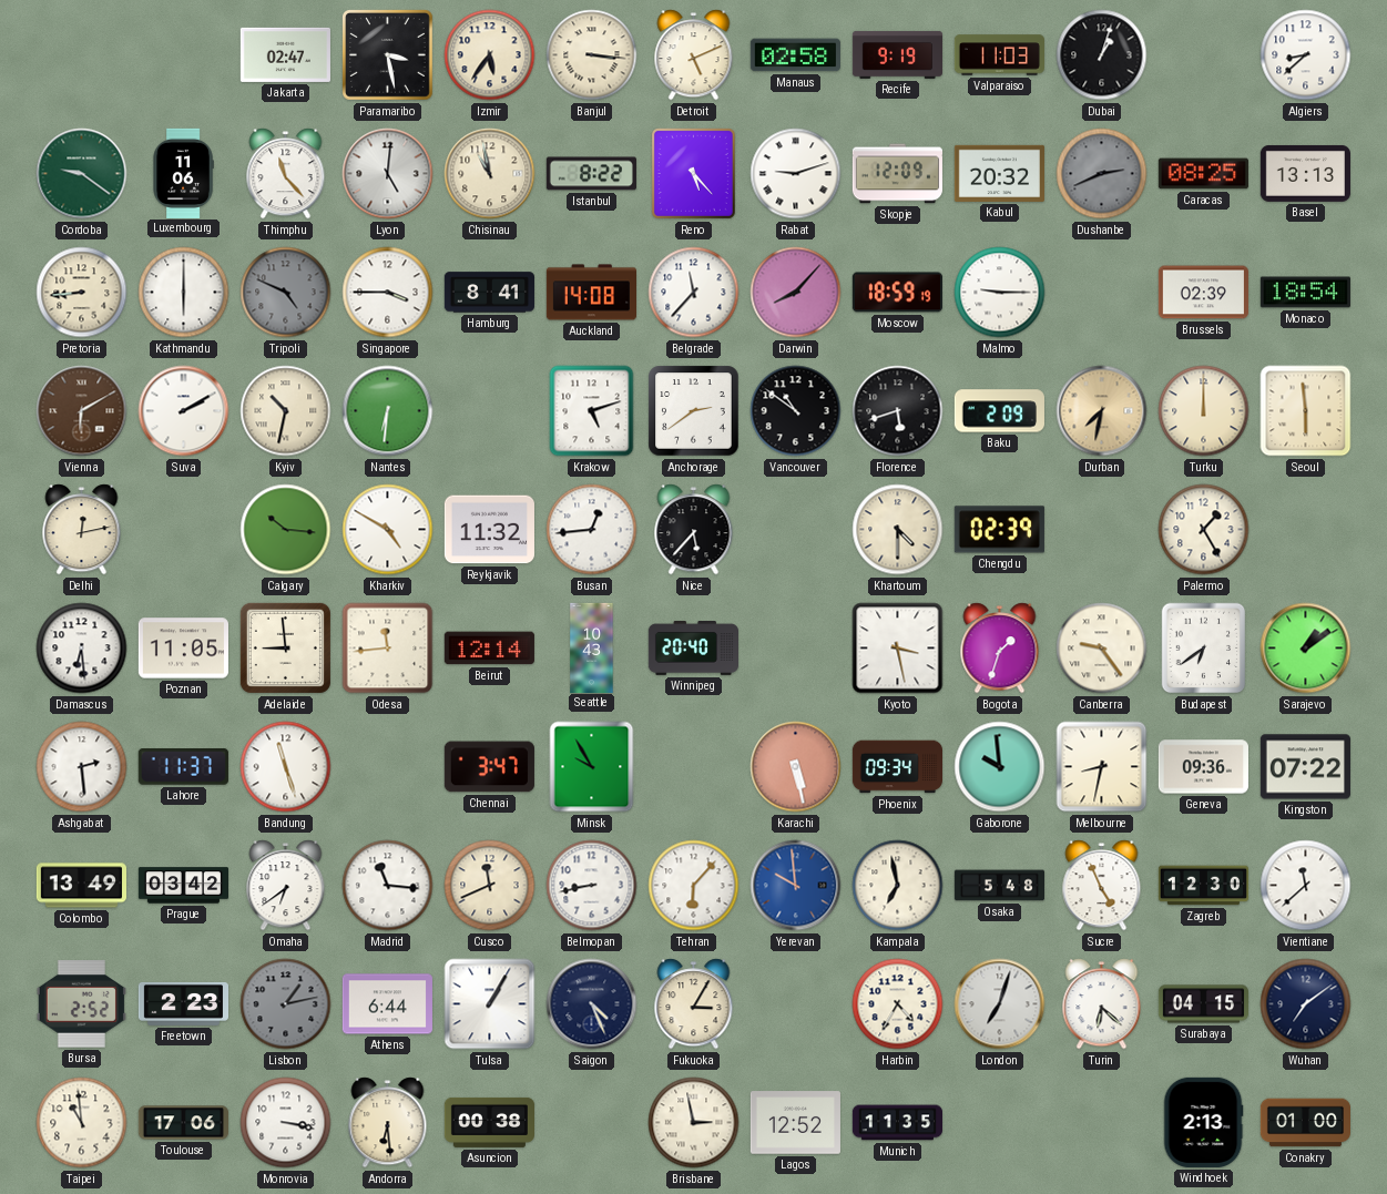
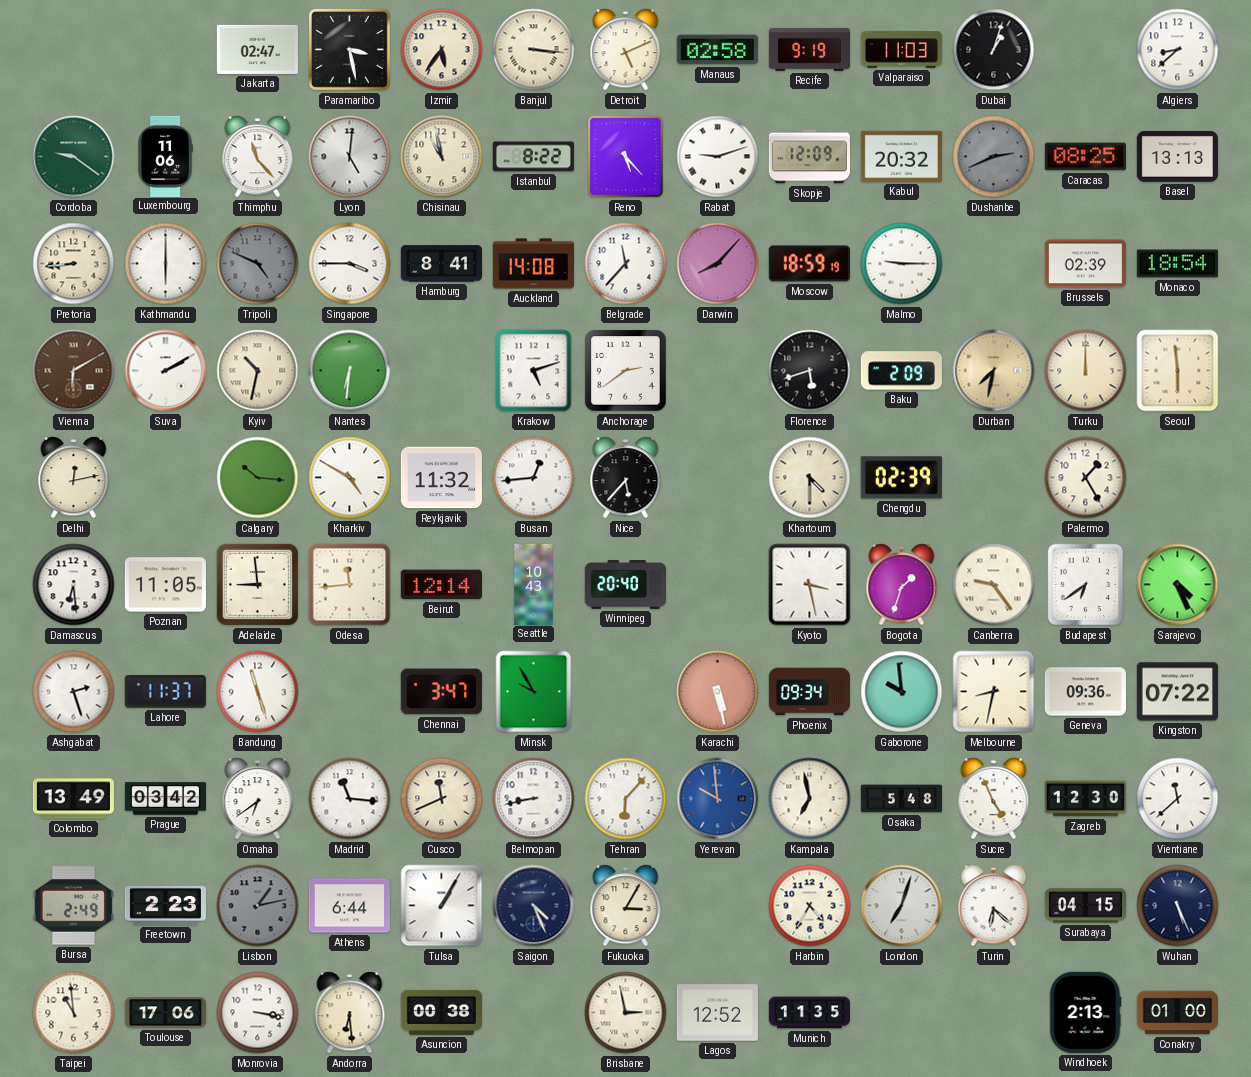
Vancouver: 10:51 -> none (796, 411)
Sarajevo: 1:09 -> 4:26 (1178, 585)
Ashgabat: 2:29 -> 2:27 (74, 692)
Bursa: 2:52 -> 2:49 (73, 906)
Wuhan: 7:09 -> 5:26 (1178, 906)
